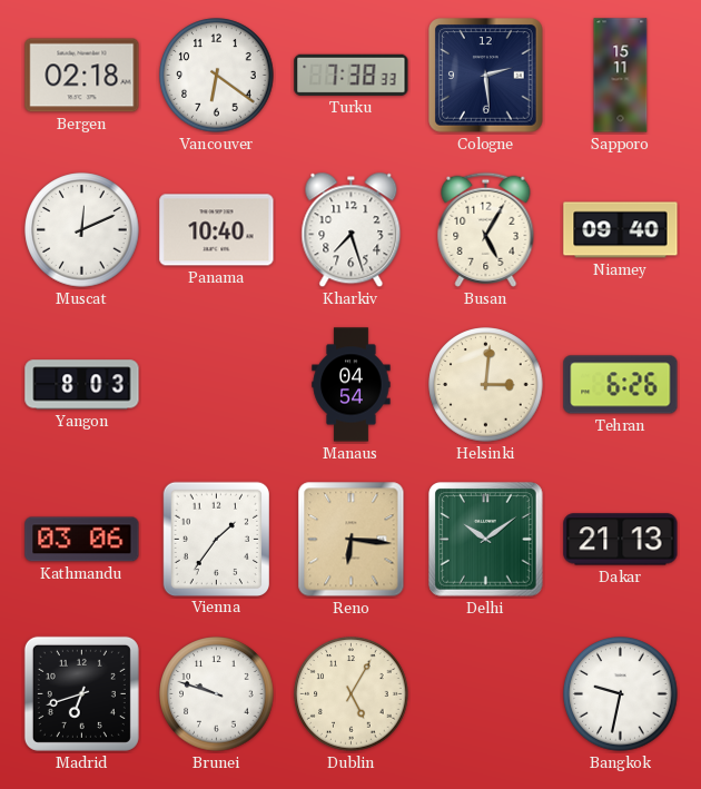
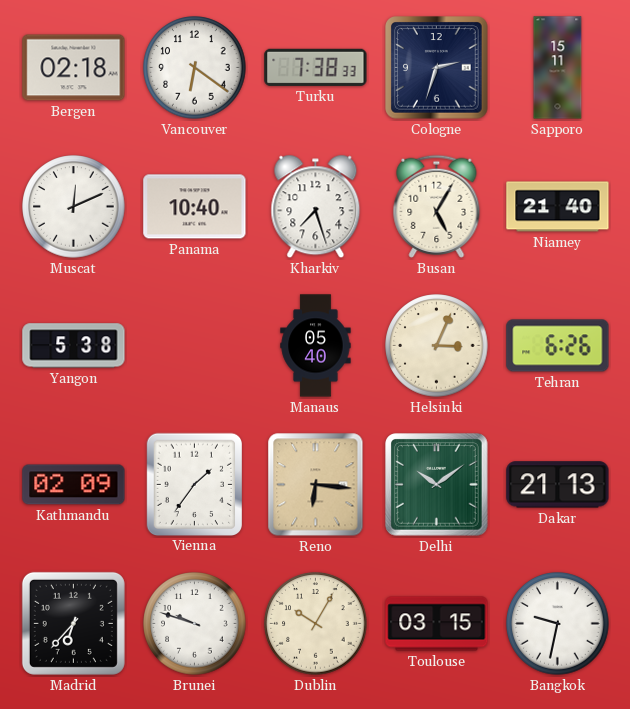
Cologne: 2:29 -> 2:33 (437, 68)
Niamey: 09:40 -> 21:40 (558, 207)
Yangon: 8:03 -> 5:38 (74, 346)
Manaus: 04:54 -> 05:40 (316, 346)
Helsinki: 3:01 -> 3:04 (437, 346)
Kathmandu: 03:06 -> 02:09 (74, 485)
Madrid: 6:42 -> 6:37 (73, 623)
Dublin: 5:05 -> 10:05 (316, 624)
Toulouse: none -> 03:15 (437, 624)
